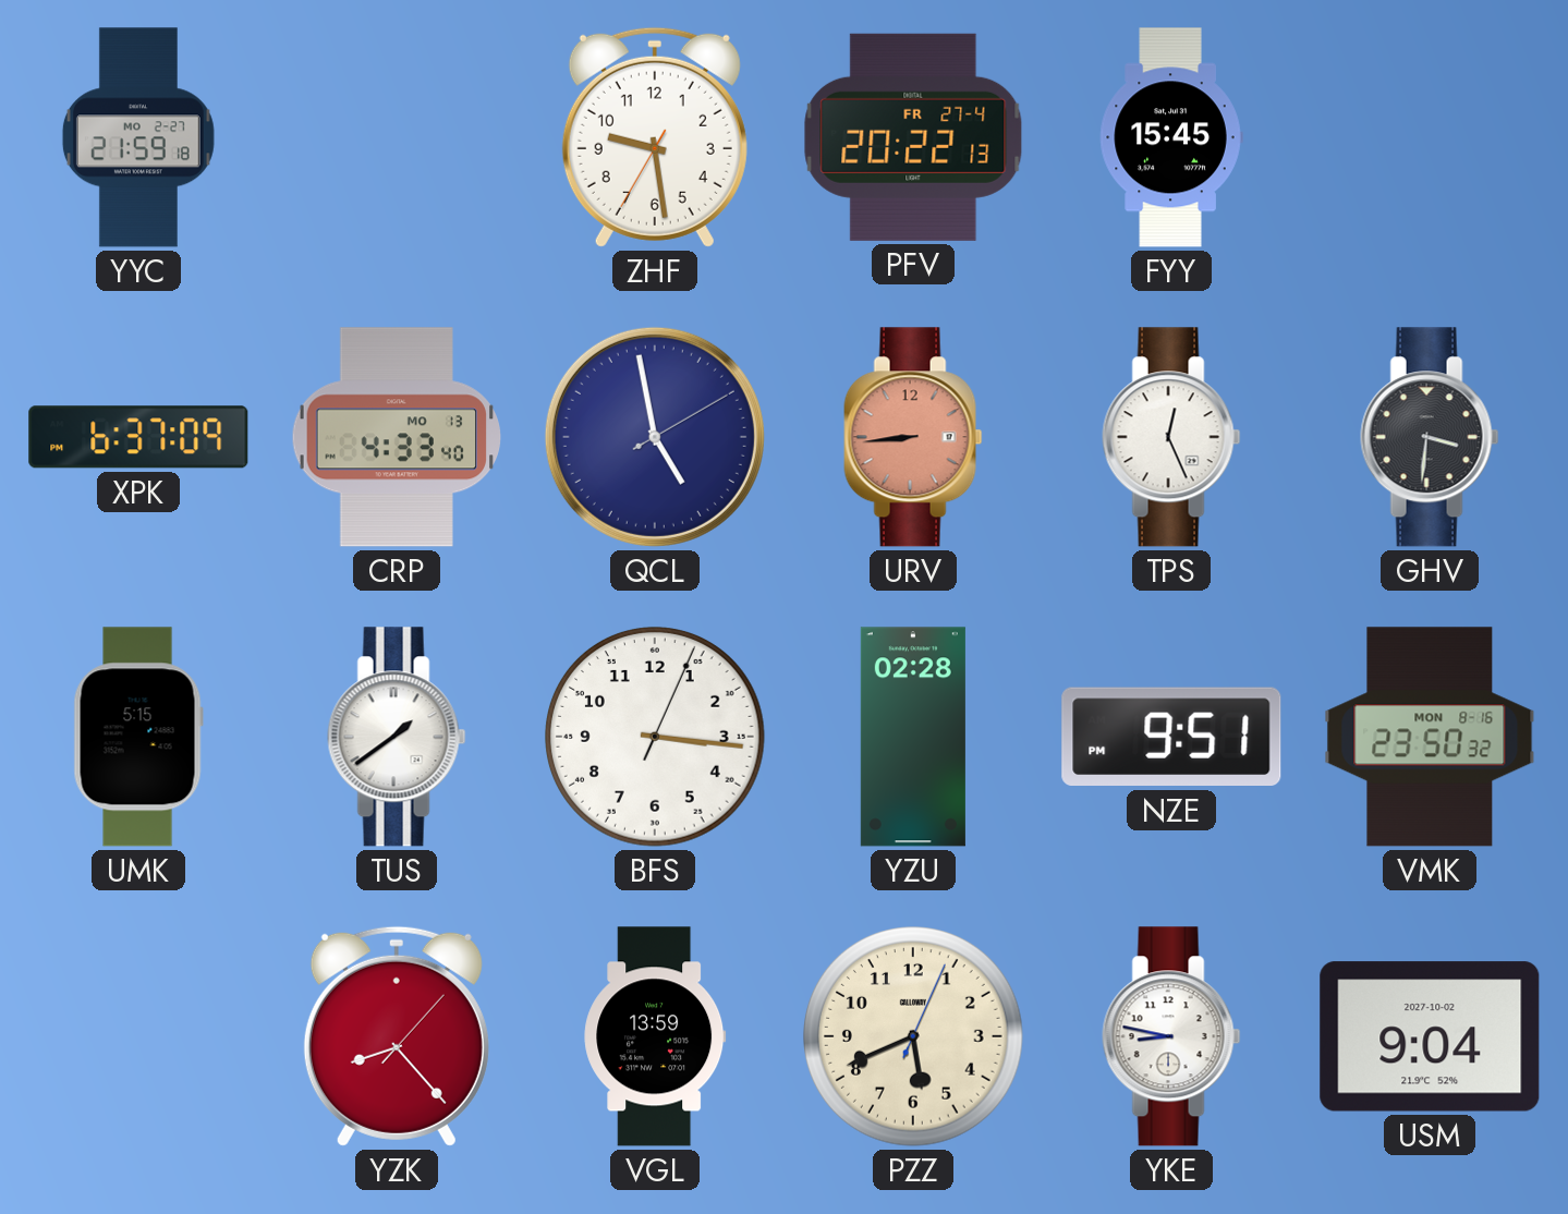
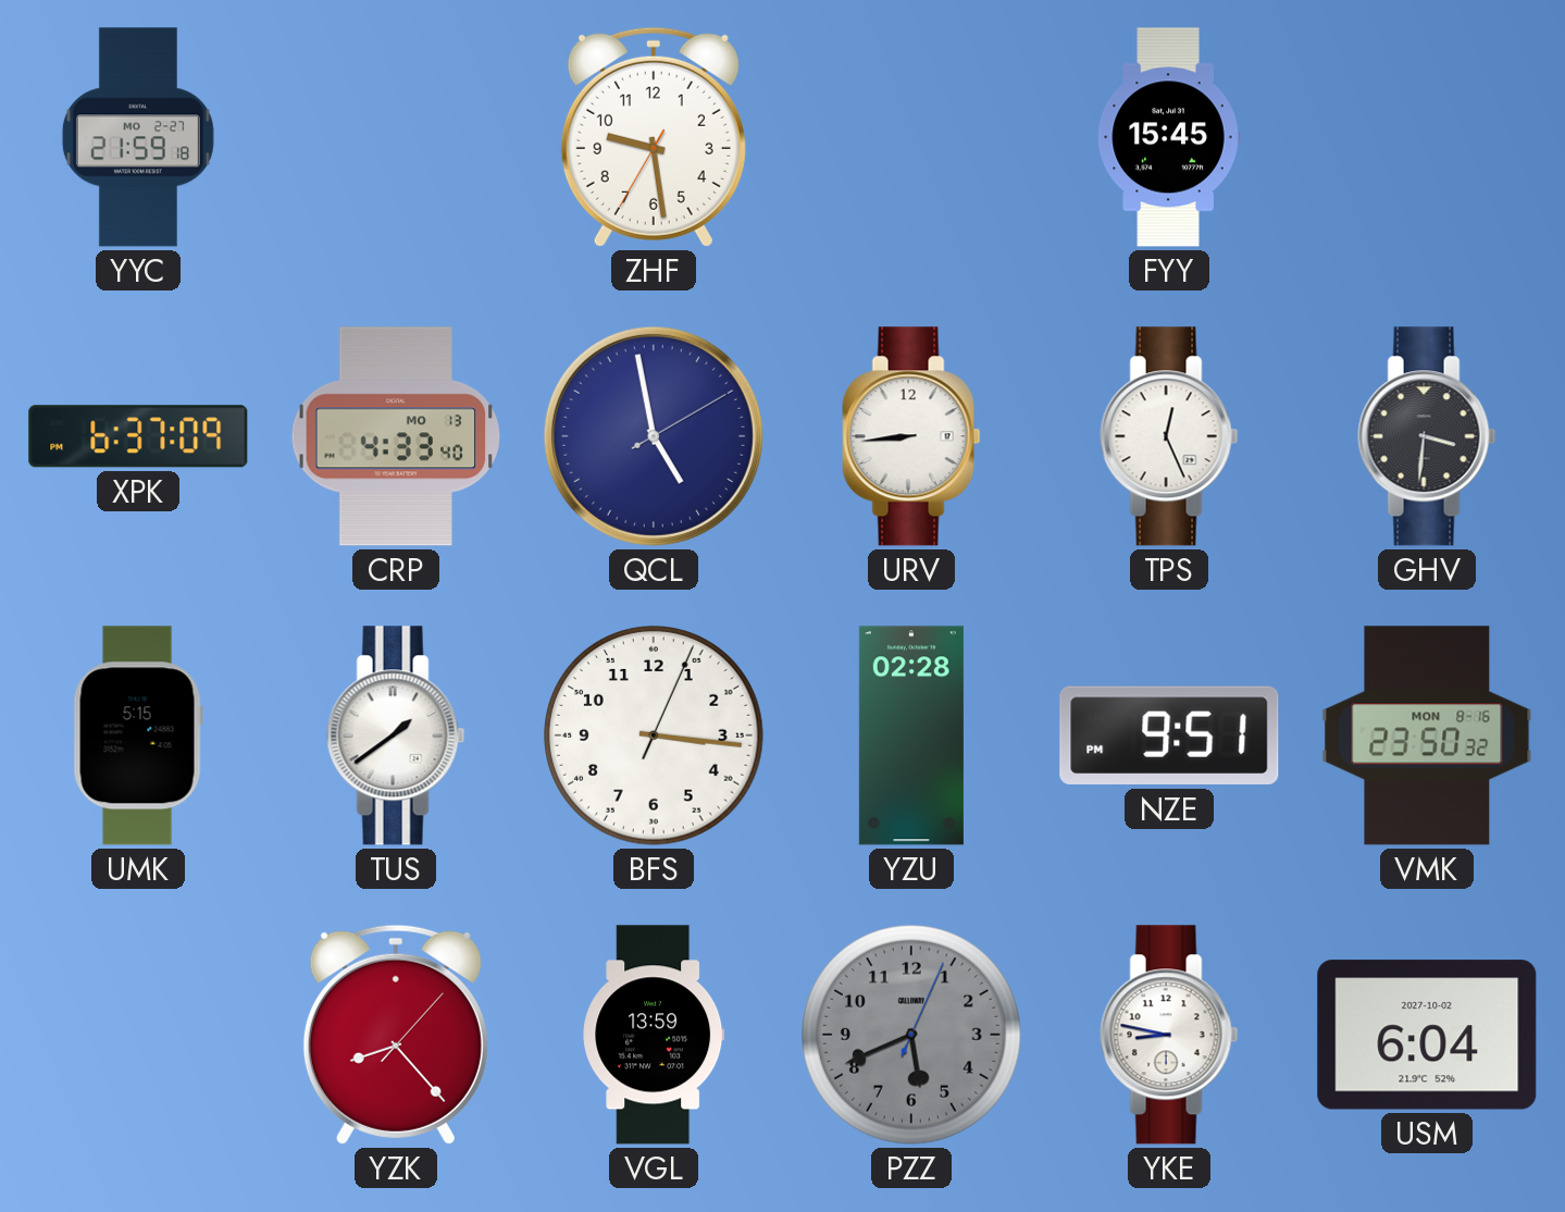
PFV: 20:22 -> none (913, 137)
URV dial: salmon -> white (911, 436)
PZZ dial: cream -> grey (912, 1036)
USM: 9:04 -> 6:04 (1427, 1035)
